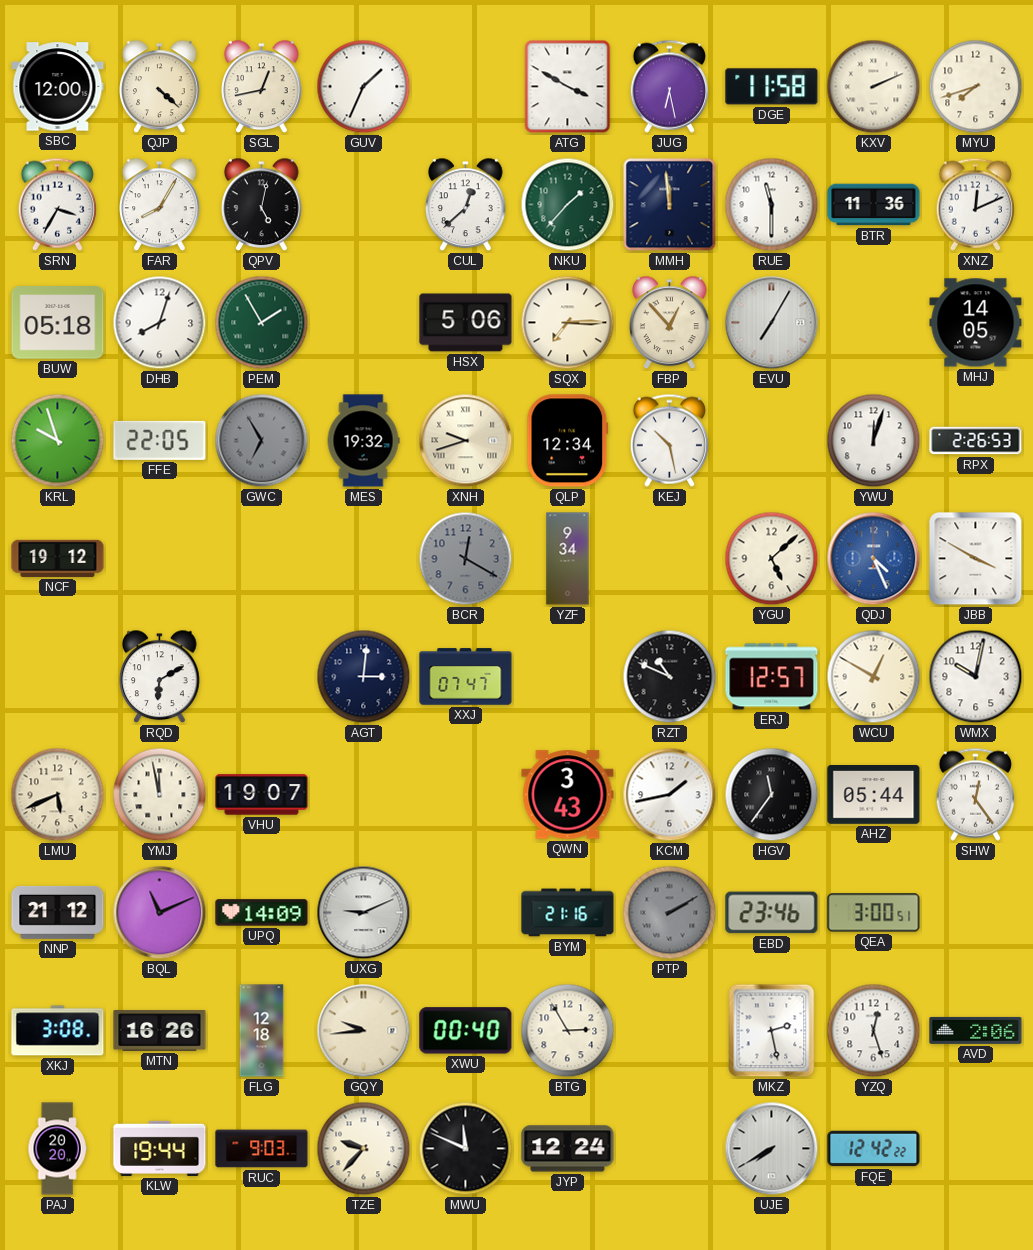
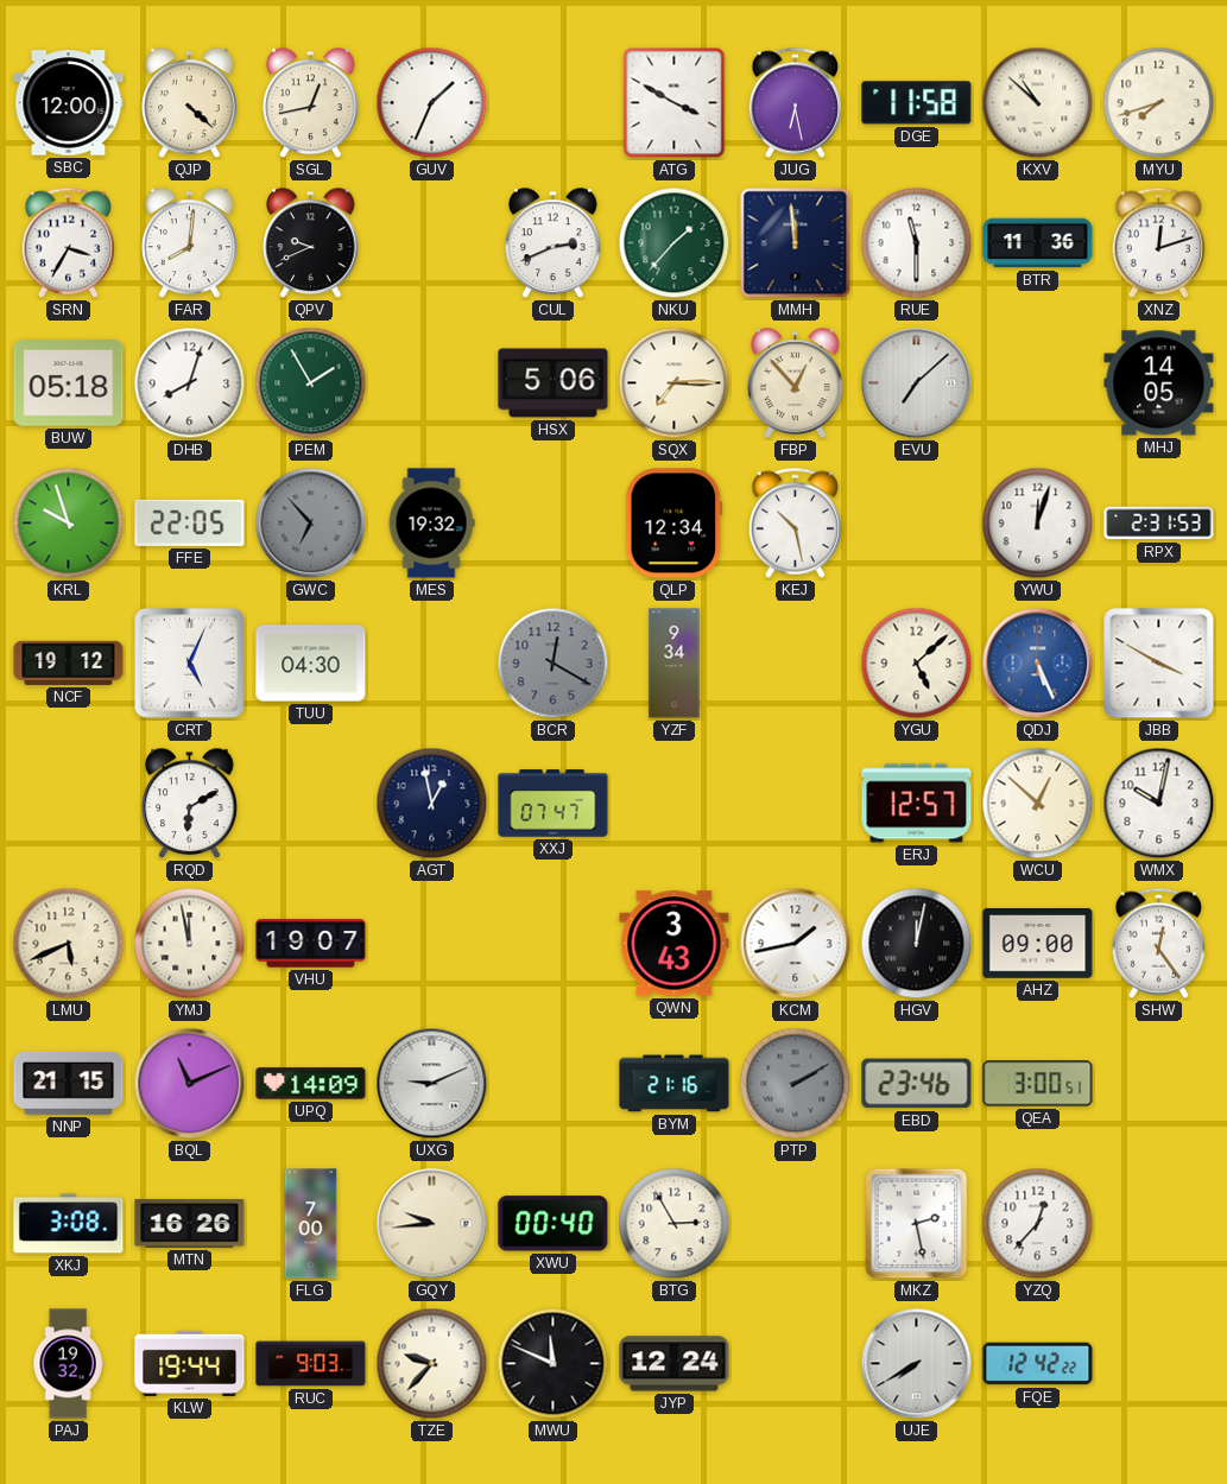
KXV: 2:11 -> 10:52 (1038, 103)
FAR: 8:05 -> 8:01 (190, 243)
QPV: 5:02 -> 9:41 (311, 243)
CUL: 12:38 -> 2:41 (554, 243)
XNZ: 12:11 -> 12:12 (1158, 242)
EVU: 7:05 -> 7:08 (917, 383)
GWC: 6:55 -> 6:53 (311, 524)
XNH: 9:42 -> none (466, 441)
RPX: 2:26 -> 2:31 (1159, 524)
CRT: none -> 5:04 (189, 662)
TUU: none -> 04:30 (311, 664)
QDJ: 4:26 -> 5:26 (1038, 664)
AGT: 3:01 -> 12:58 (432, 804)
RZT: 10:49 -> none (670, 677)
WCU: 12:50 -> 12:52 (1038, 804)
HGV: 11:36 -> 12:02 (917, 944)
AHZ: 05:44 -> 09:00 (1038, 944)
NNP: 21:12 -> 21:15 (69, 1083)
FLG: 12:18 -> 7:00 (311, 1224)
YZQ: 12:27 -> 12:37 (1038, 1224)
AVD: 2:06 -> none (976, 1030)
PAJ: 20:20 -> 19:32 (68, 1364)
